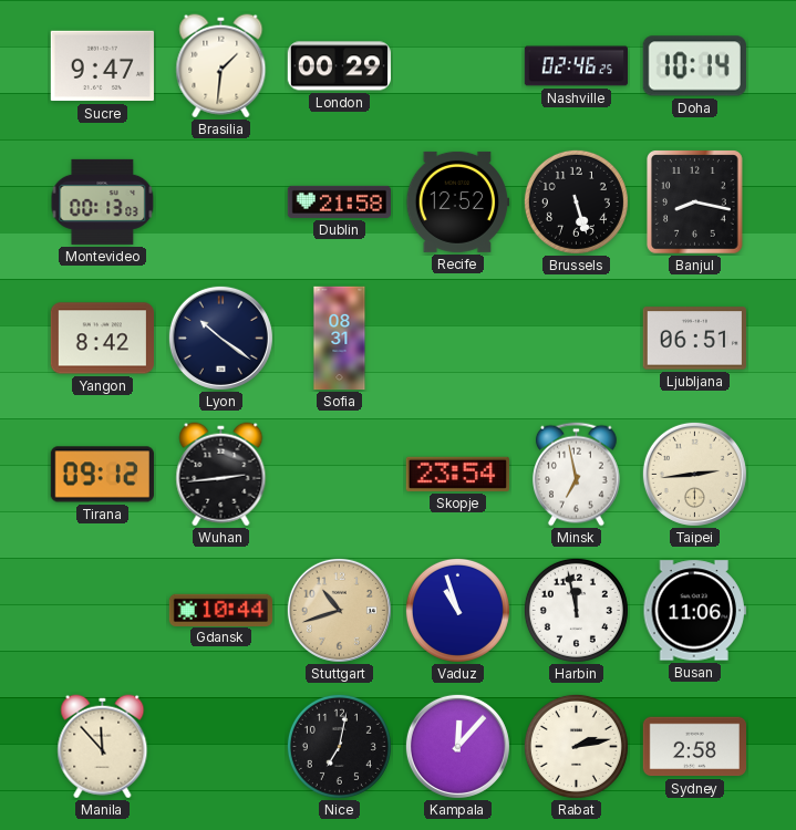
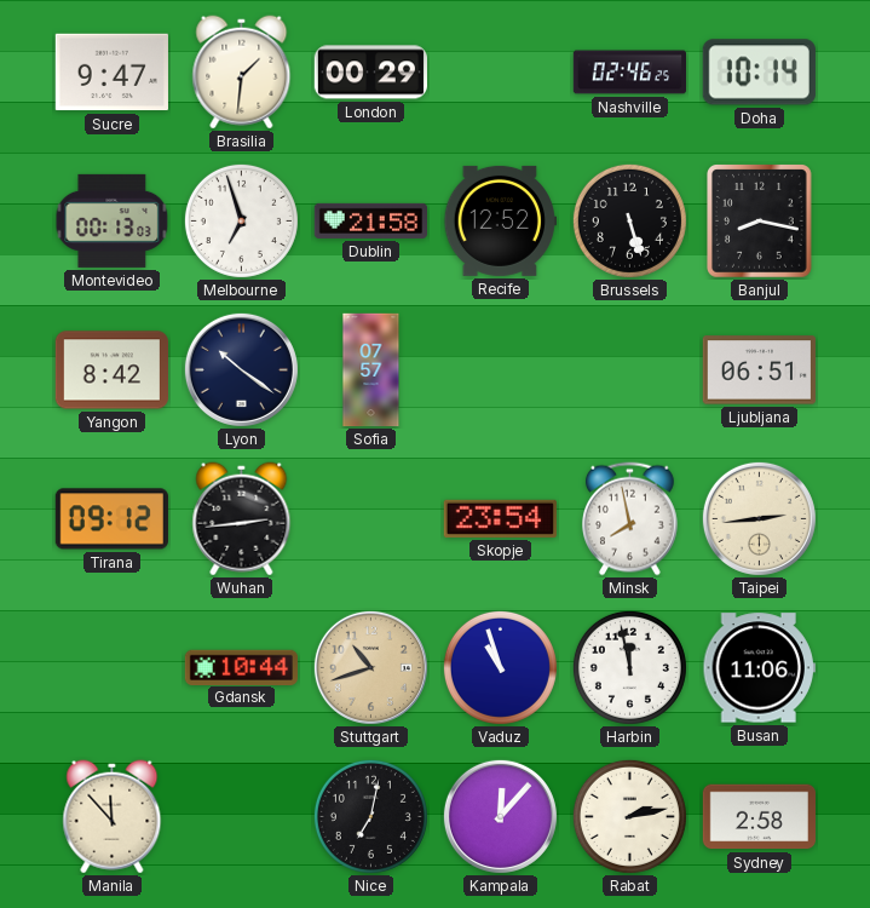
Melbourne: none -> 6:57 (241, 220)
Sofia: 08:31 -> 07:57 (371, 370)
Minsk: 6:58 -> 7:58 (630, 519)
